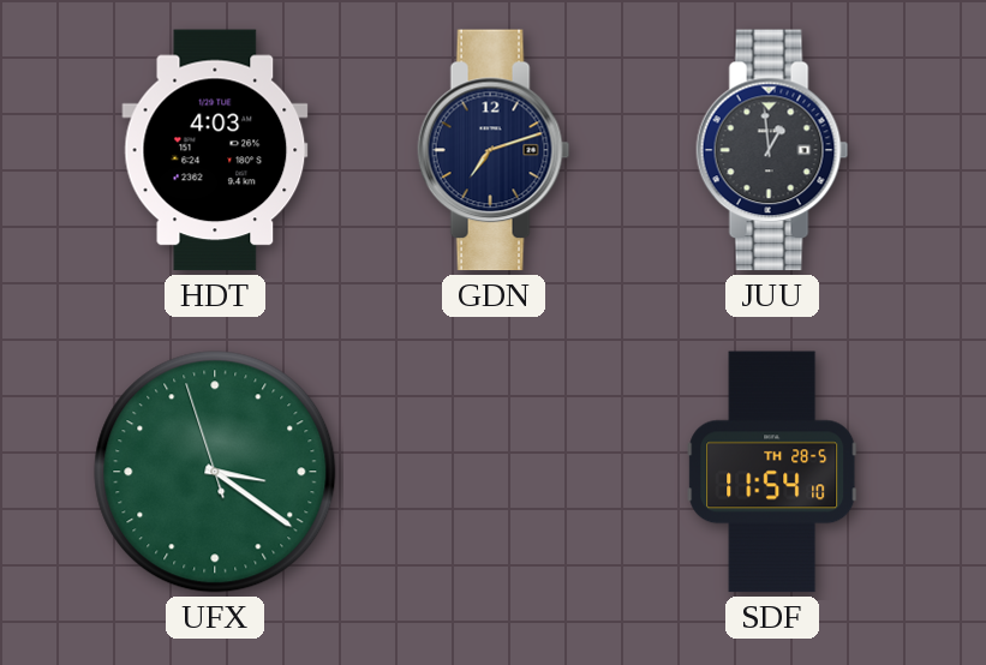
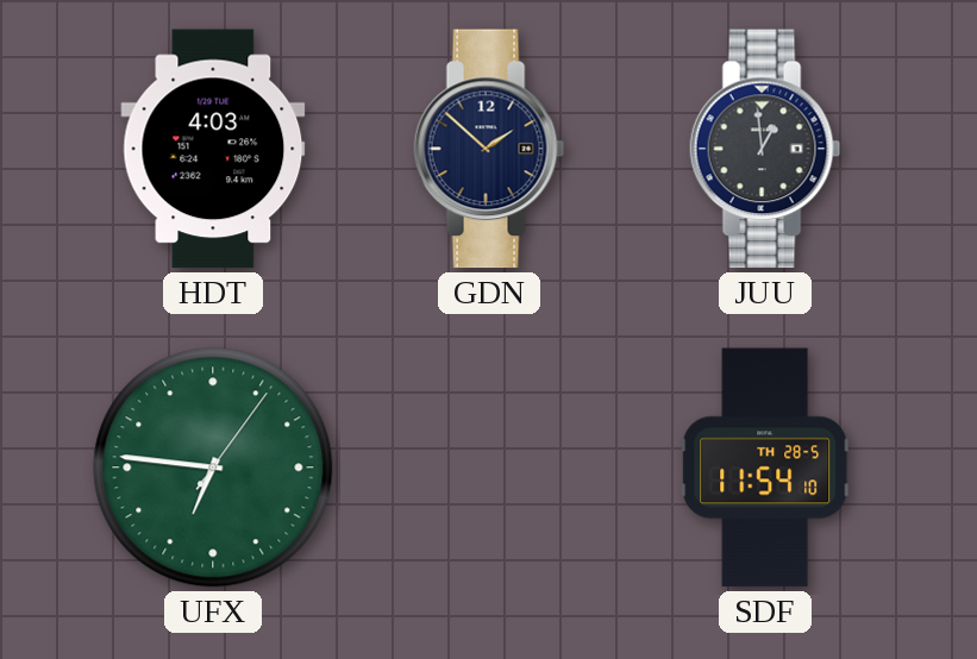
GDN: 7:12 -> 1:52 (489, 149)
UFX: 3:20 -> 6:46 (213, 467)
